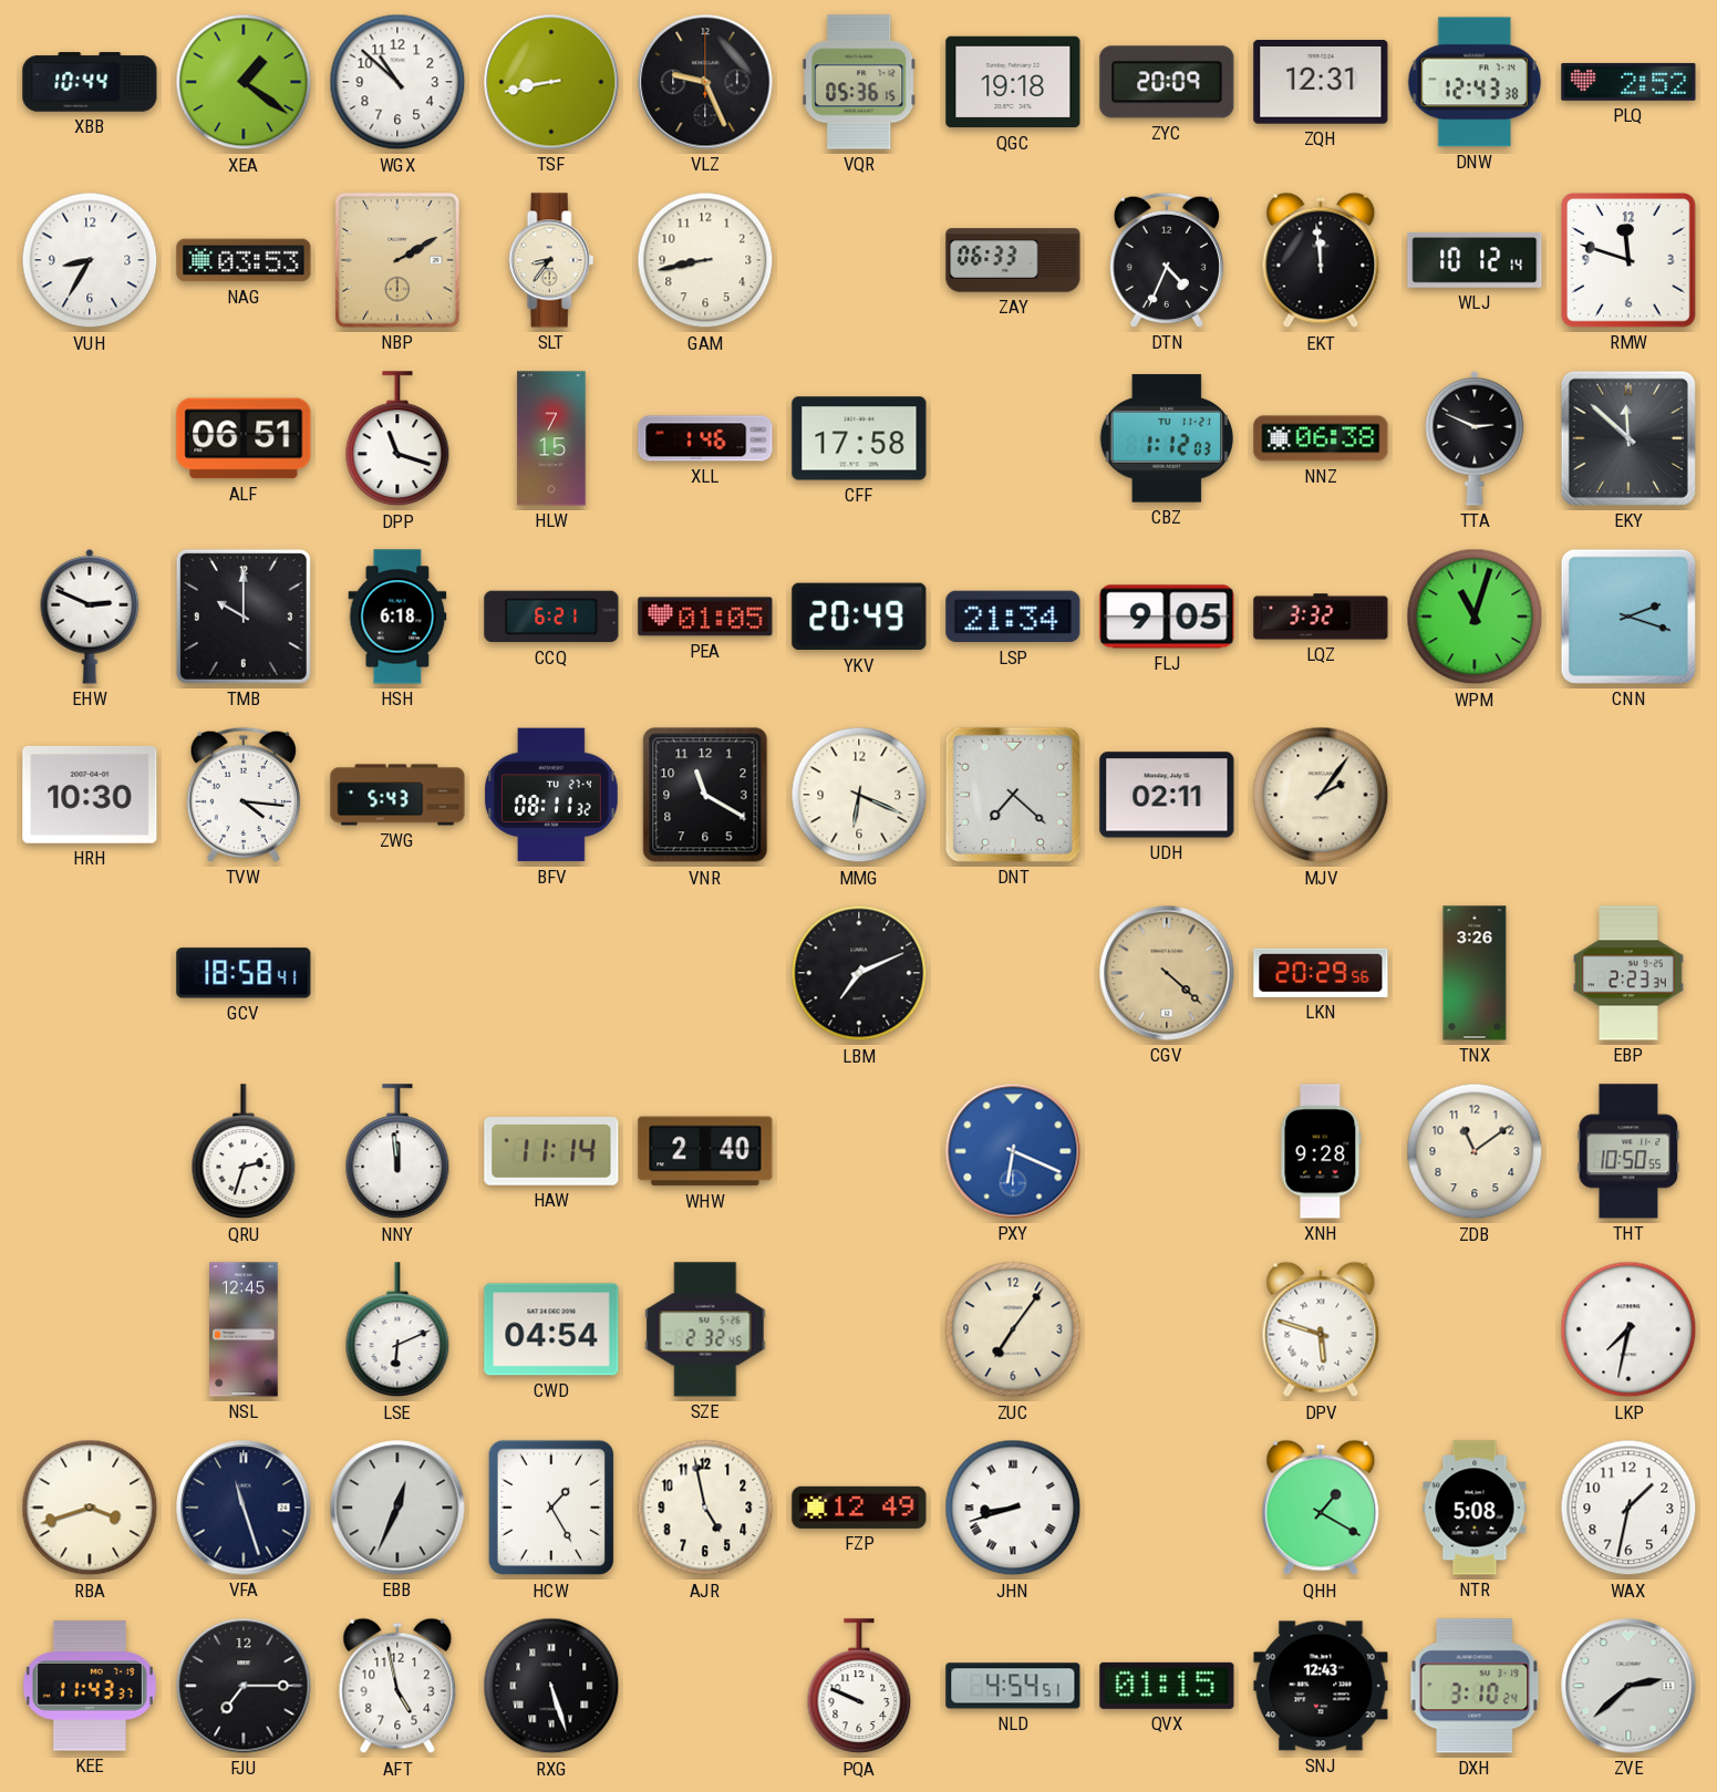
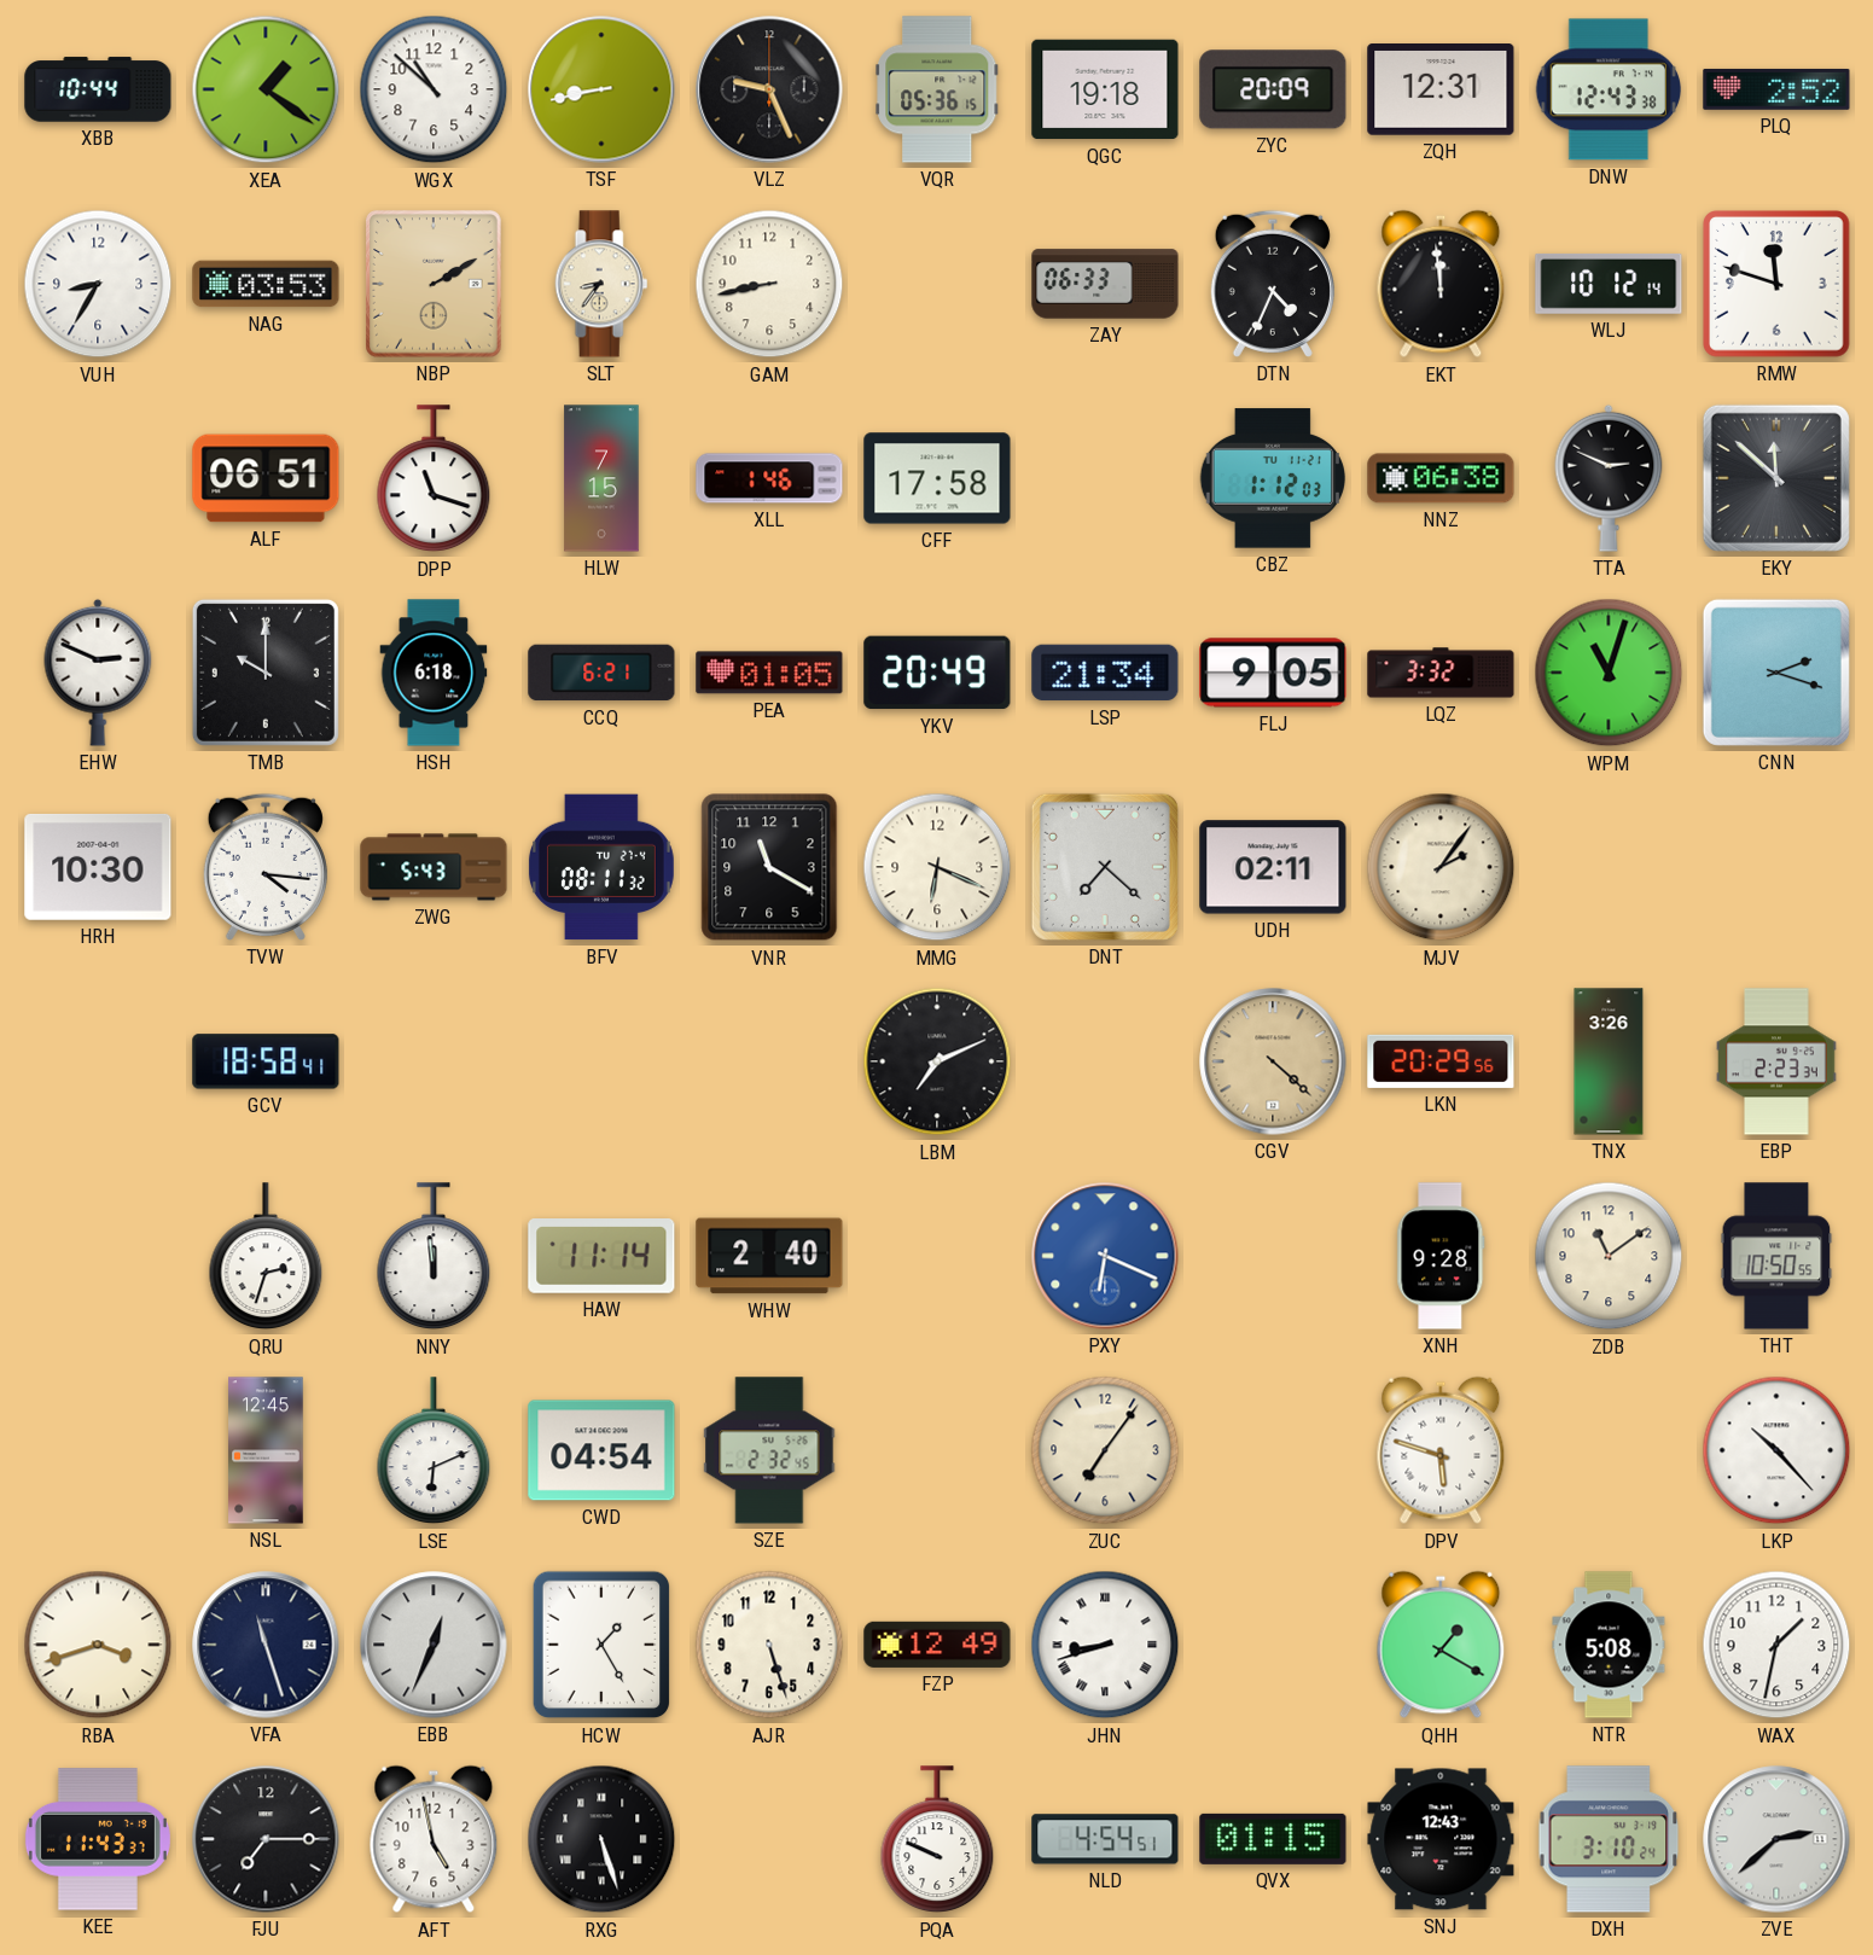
LKP: 7:32 -> 10:23 (1776, 1450)
AJR: 4:58 -> 5:27 (769, 1645)
